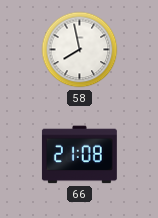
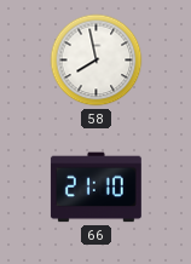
66: 21:08 -> 21:10 (95, 188)
